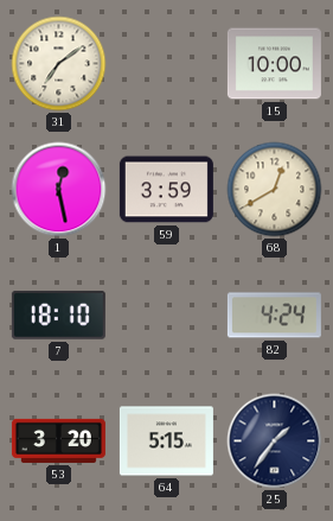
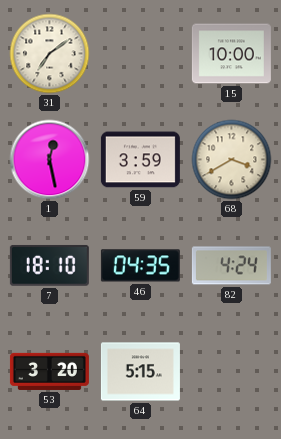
68: 12:40 -> 3:40 (232, 160)
46: none -> 04:35 (140, 266)
25: 1:36 -> none (275, 441)
